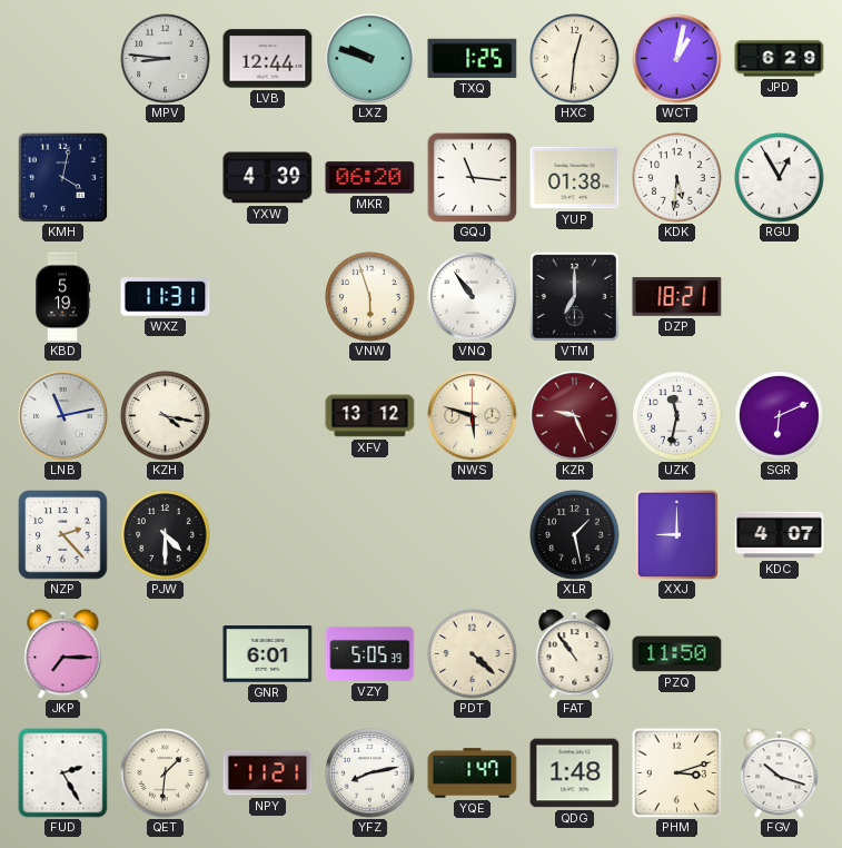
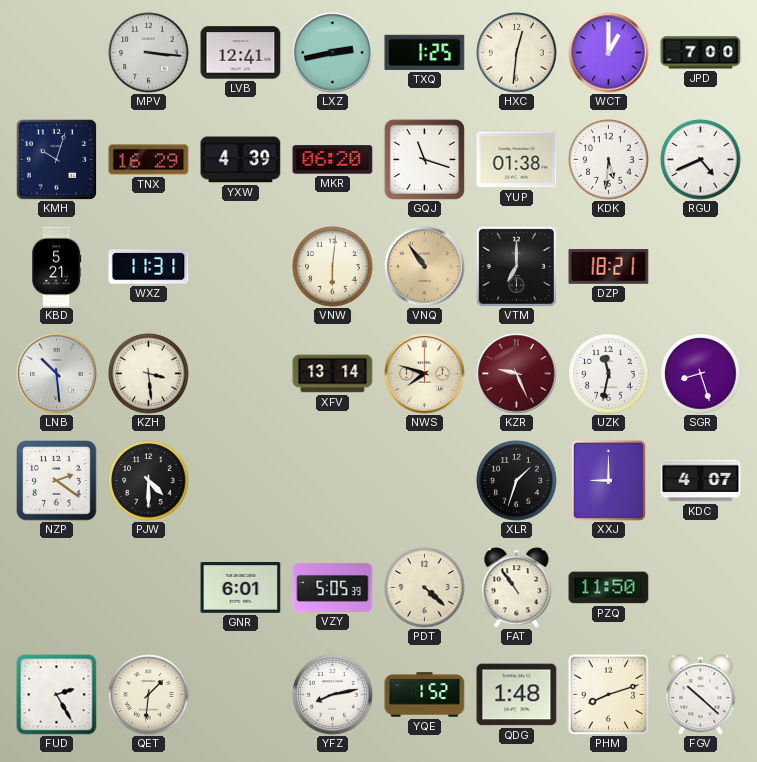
MPV: 8:46 -> 3:16 (149, 53)
LVB: 12:44 -> 12:41 (241, 53)
LXZ: 9:48 -> 2:43 (333, 53)
WCT: 1:02 -> 1:00 (609, 53)
JPD: 6:29 -> 7:00 (701, 53)
KMH: 4:02 -> 10:03 (56, 159)
TNX: none -> 16:29 (149, 160)
GQJ: 11:16 -> 11:18 (424, 159)
RGU: 12:55 -> 4:41 (701, 160)
KBD: 5:19 -> 5:21 (57, 267)
VNW: 5:57 -> 6:01 (333, 267)
VNQ dial: white -> champagne (425, 267)
LNB: 11:13 -> 10:29 (57, 374)
KZH: 4:17 -> 3:29 (149, 374)
XFV: 13:12 -> 13:14 (333, 374)
NWS: 5:48 -> 7:48 (425, 374)
SGR: 6:11 -> 8:27 (701, 374)
NZP: 2:23 -> 2:21 (57, 481)
XLR: 1:28 -> 1:33 (517, 481)
JKP: 7:15 -> none (63, 654)
NPY: 11:21 -> none (268, 773)
YQE: 1:47 -> 1:52 (425, 695)
PHM: 3:12 -> 8:12 (608, 694)
FGV: 10:18 -> 10:22 (701, 695)
